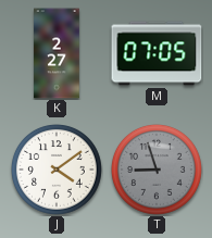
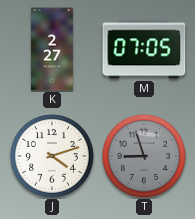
J: 4:09 -> 4:12 (53, 157)
